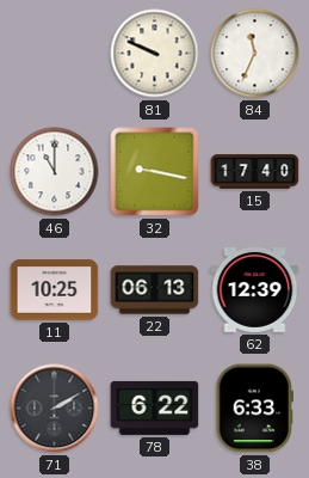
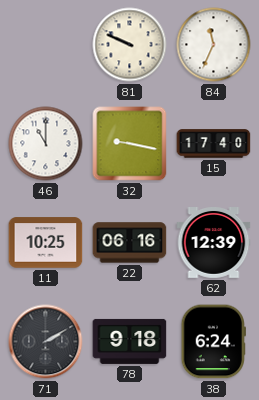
22: 06:13 -> 06:16 (130, 243)
78: 6:22 -> 9:18 (130, 341)
38: 6:33 -> 6:24 (213, 342)
